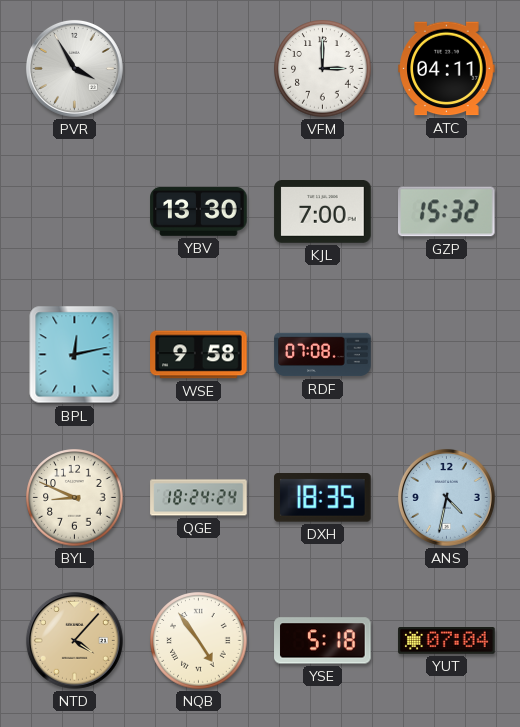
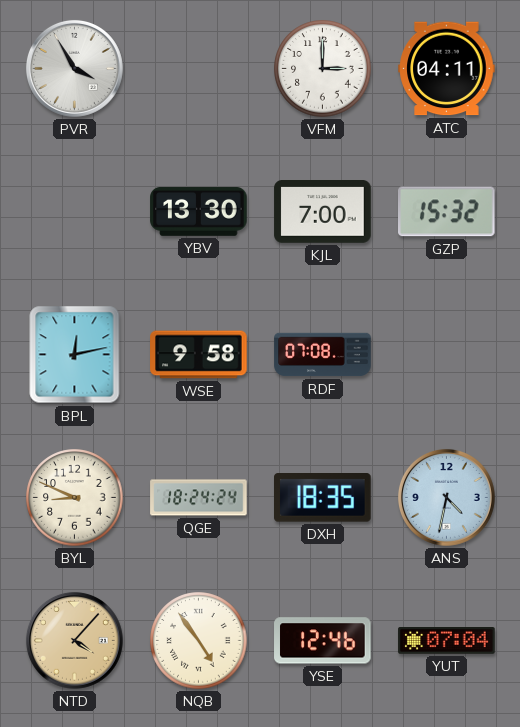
YSE: 5:18 -> 12:46 (323, 641)
